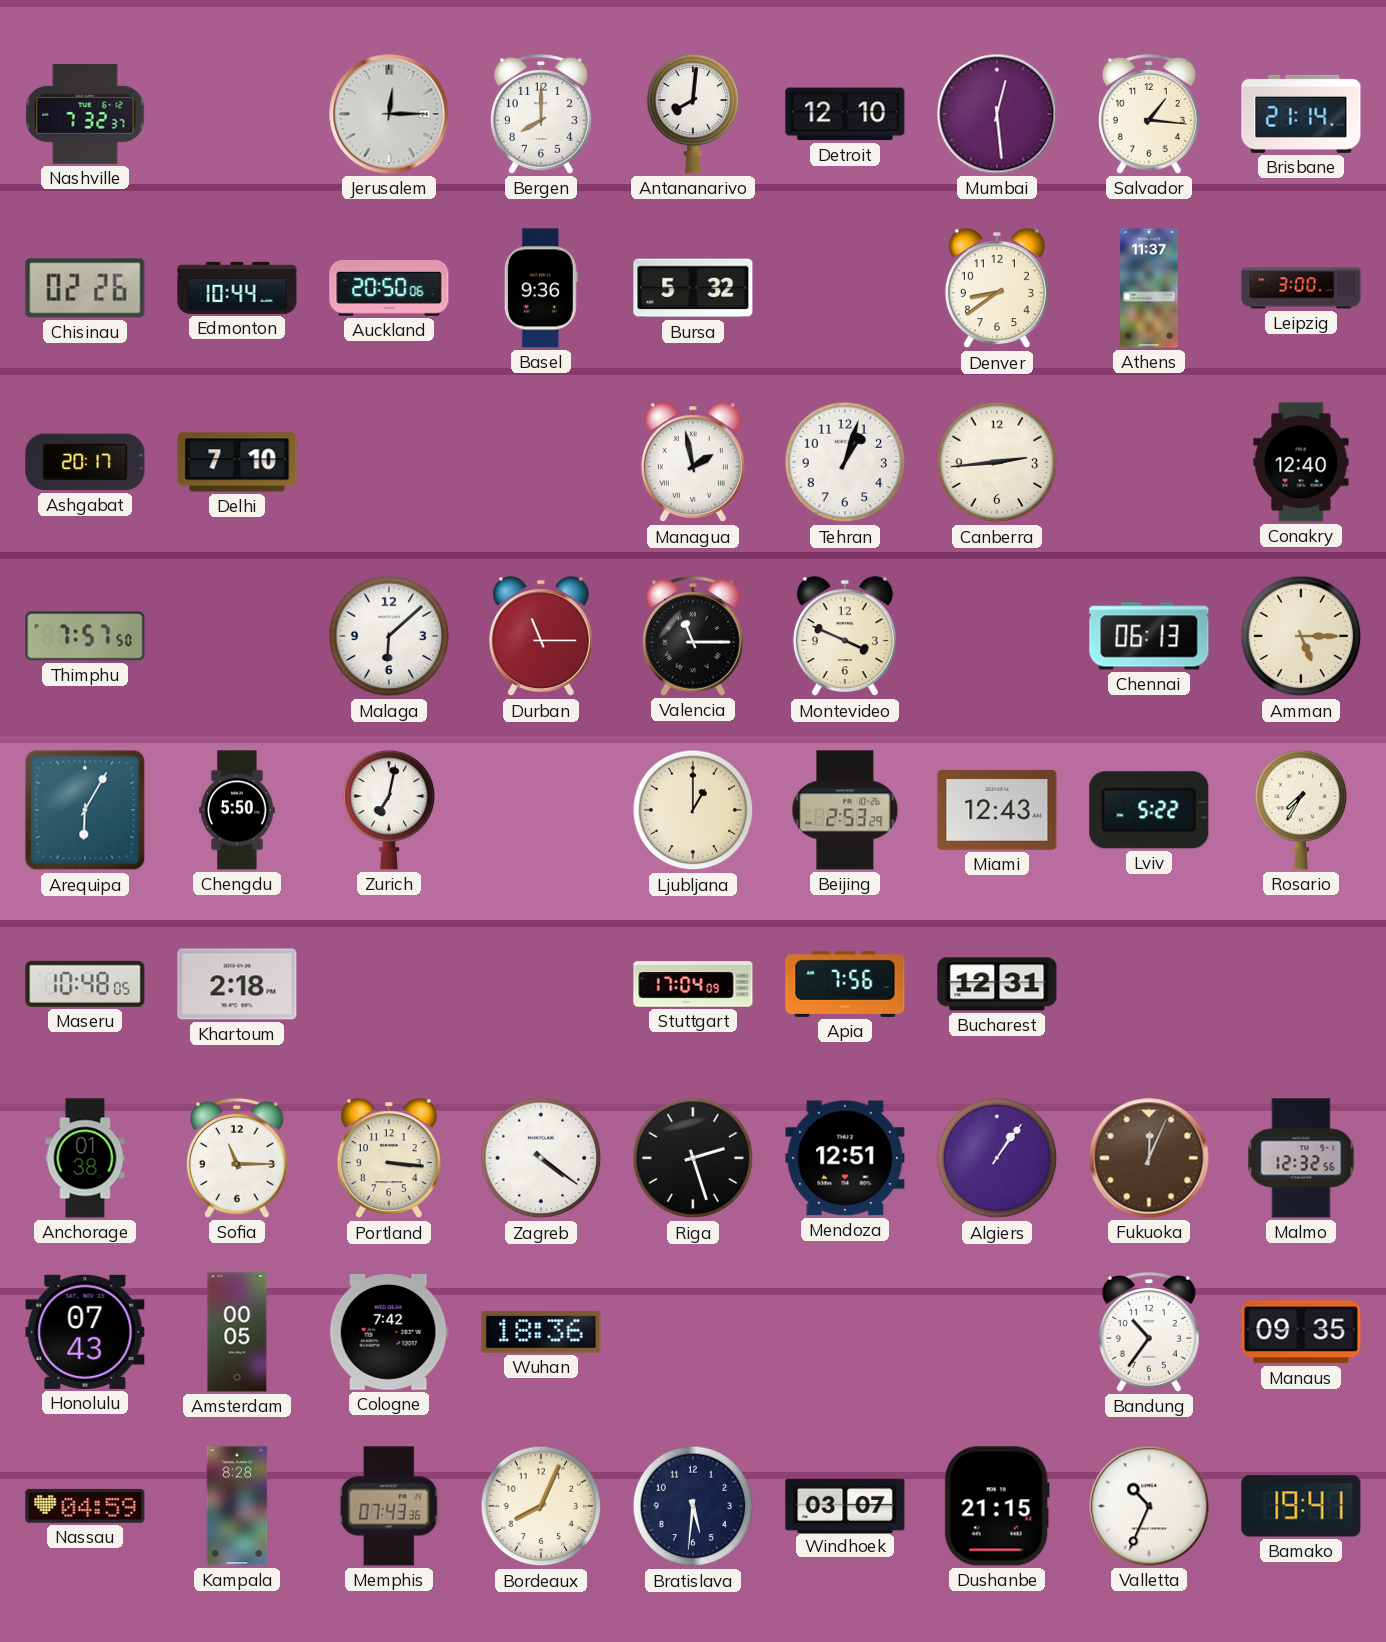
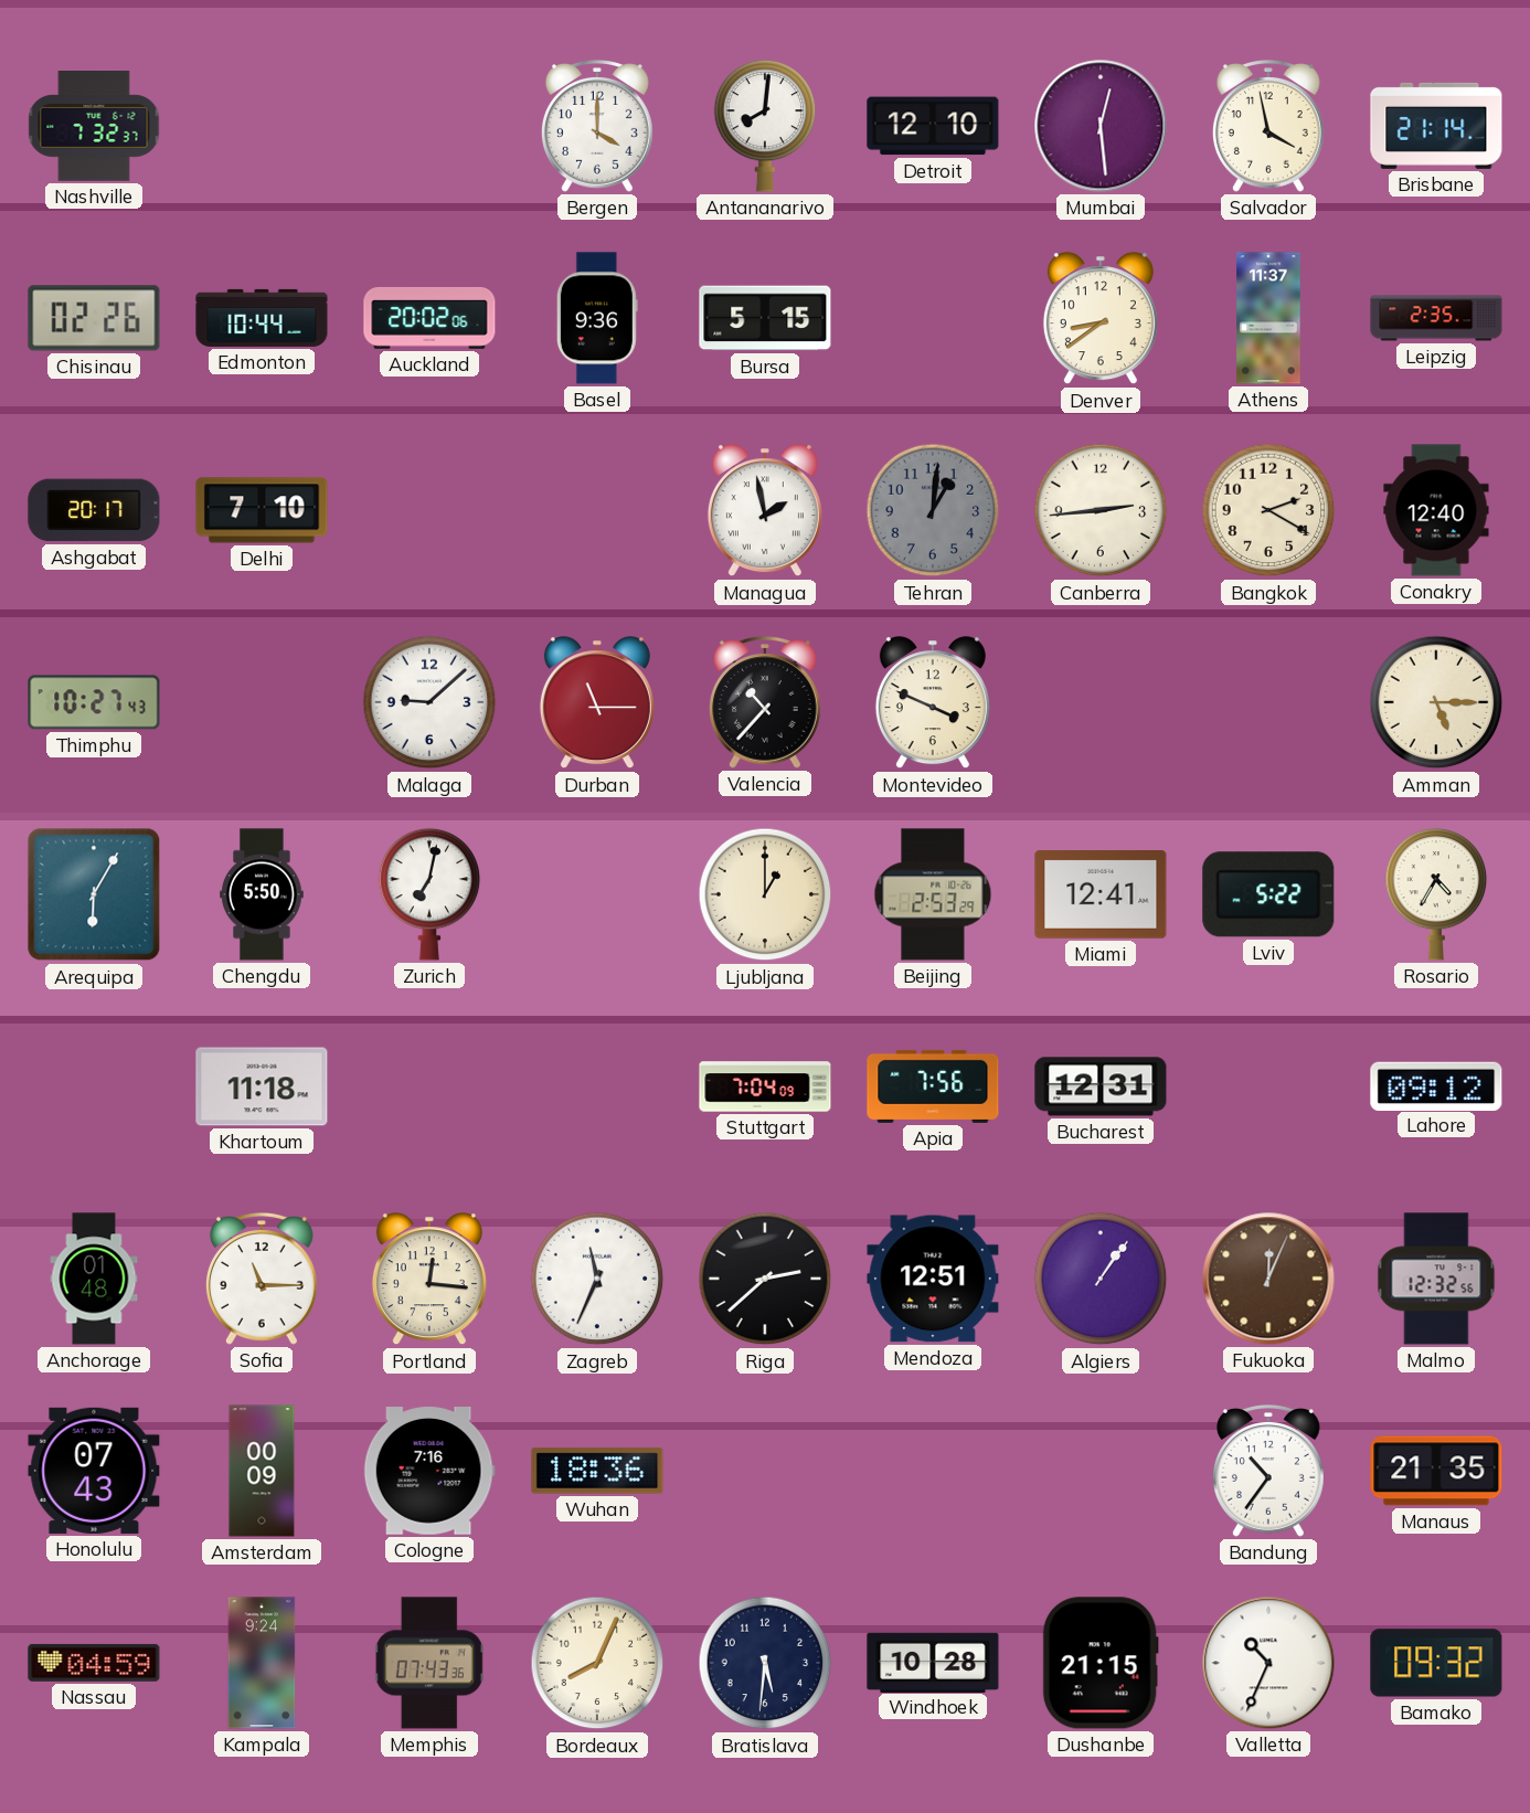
Jerusalem: 12:15 -> none (389, 114)
Bergen: 8:00 -> 4:00 (597, 127)
Salvador: 1:16 -> 3:58 (1268, 127)
Auckland: 20:50 -> 20:02 (429, 318)
Bursa: 5:32 -> 5:15 (765, 318)
Leipzig: 3:00 -> 2:35 (1436, 318)
Tehran: 1:03 -> 1:01 (933, 510)
Tehran dial: white -> grey (933, 510)
Bangkok: none -> 2:20 (1268, 510)
Thimphu: 7:57 -> 10:27 (94, 702)
Malaga: 6:08 -> 9:08 (429, 702)
Valencia: 11:15 -> 10:37 (765, 703)
Chennai: 06:13 -> none (1149, 636)
Miami: 12:43 -> 12:41 (1101, 895)
Rosario: 7:35 -> 4:35 (1436, 894)
Maseru: 10:48 -> none (85, 984)
Khartoum: 2:18 -> 11:18 (262, 1086)
Stuttgart: 17:04 -> 7:04 (765, 1086)
Lahore: none -> 09:12 (1436, 1085)
Anchorage: 01:38 -> 01:48 (94, 1279)
Portland: 3:16 -> 12:16 (429, 1280)
Zagreb: 4:21 -> 11:34 (597, 1279)
Riga: 2:27 -> 2:38 (765, 1279)
Amsterdam: 00:05 -> 00:09 (262, 1471)
Cologne: 7:42 -> 7:16 (429, 1472)
Manaus: 09:35 -> 21:35 (1436, 1471)
Kampala: 8:28 -> 9:24 (262, 1663)
Windhoek: 03:07 -> 10:28 (933, 1662)
Bamako: 19:41 -> 09:32 (1436, 1663)
